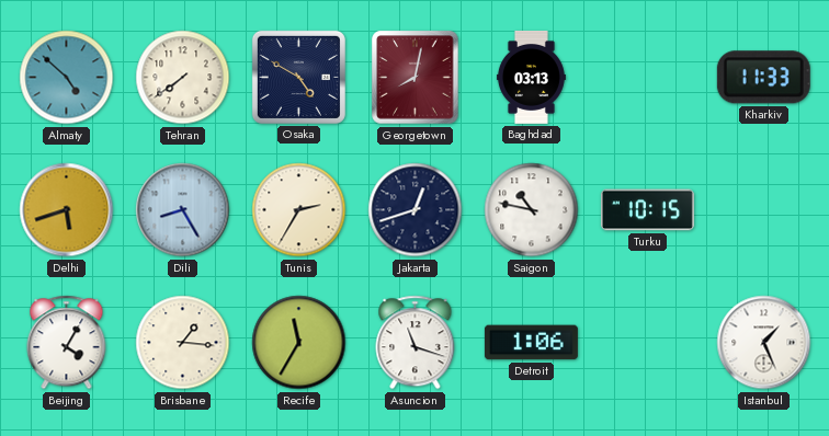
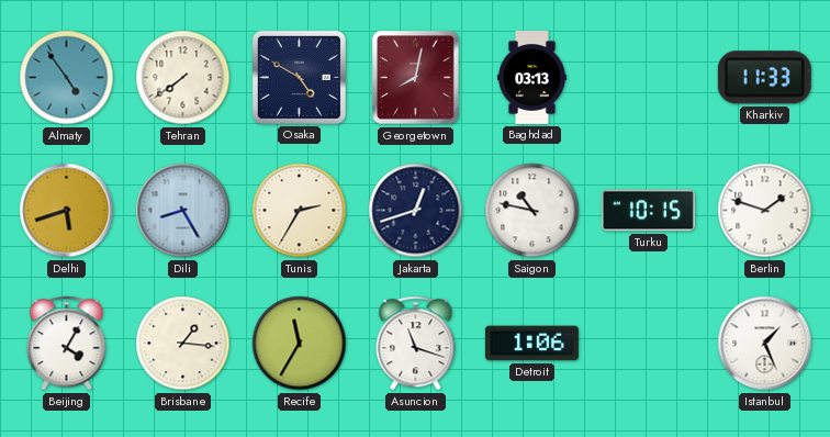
Almaty: 4:52 -> 4:54 (67, 78)
Berlin: none -> 1:48 (765, 211)
